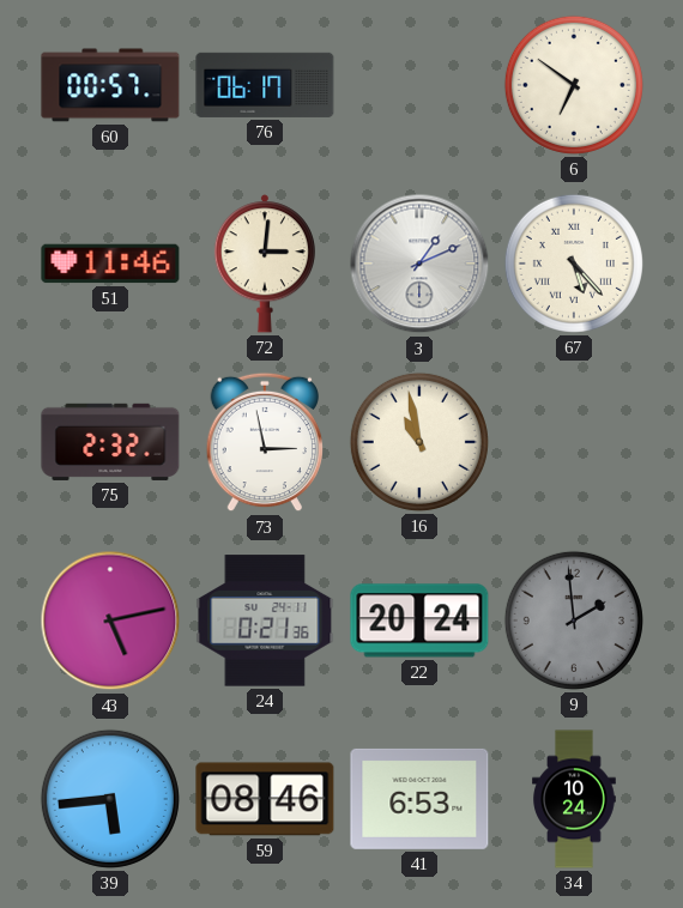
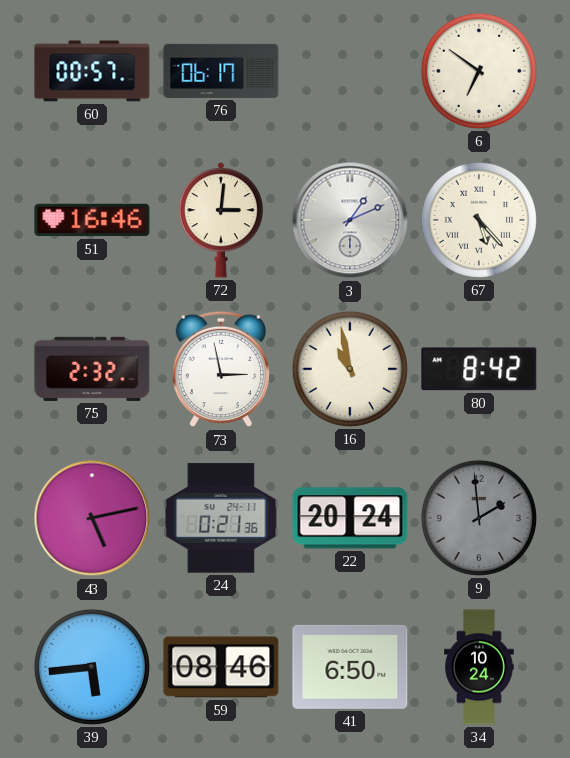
51: 11:46 -> 16:46 (92, 220)
80: none -> 8:42 (479, 369)
41: 6:53 -> 6:50 (350, 667)
